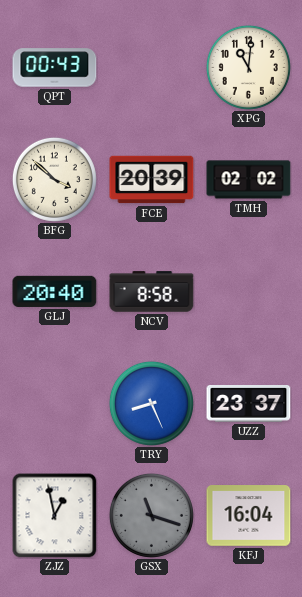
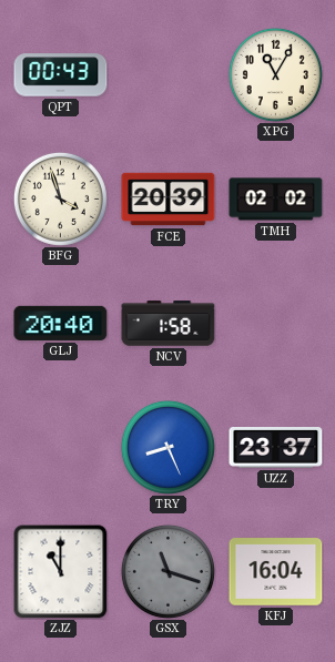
XPG: 11:01 -> 11:05 (275, 74)
BFG: 3:52 -> 3:57 (60, 198)
NCV: 8:58 -> 1:58 (169, 324)
ZJZ: 12:58 -> 11:00 (61, 572)
